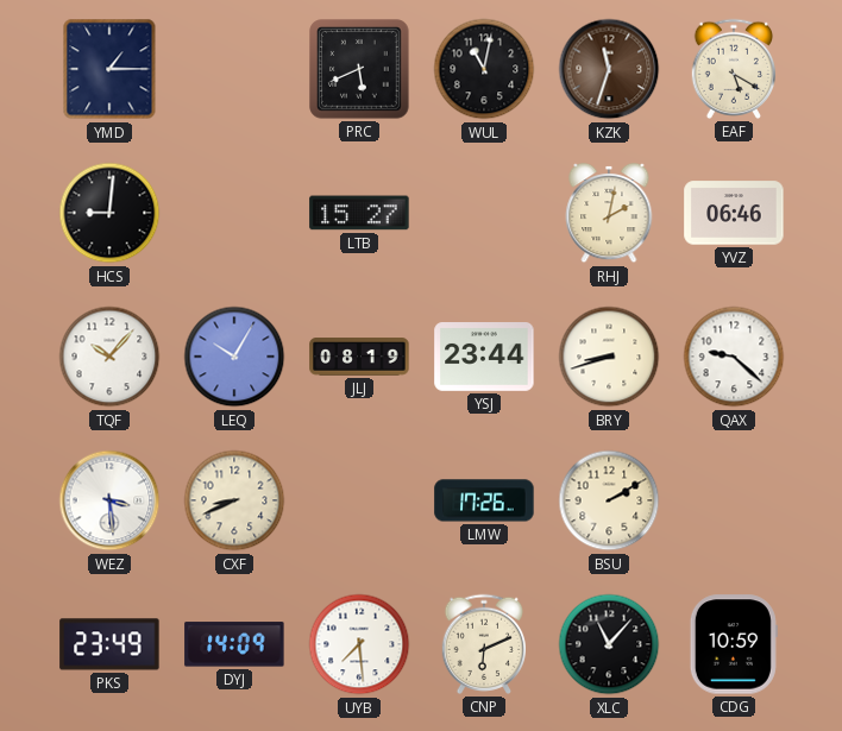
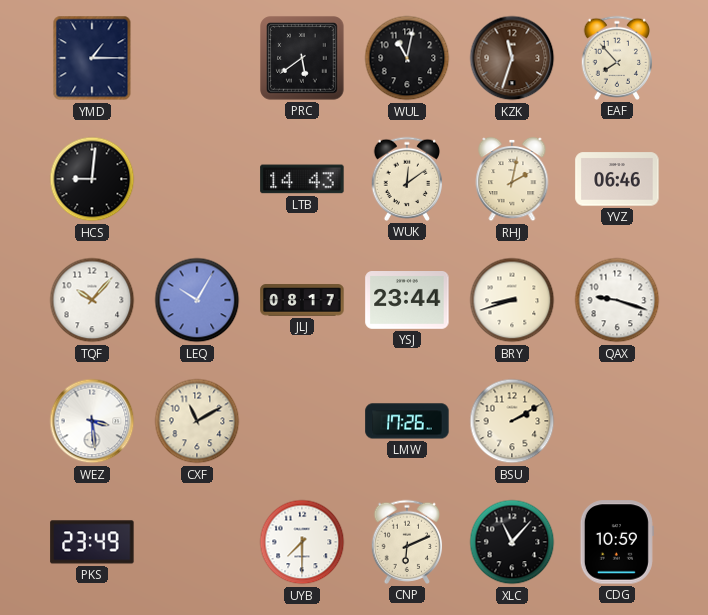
PRC: 5:41 -> 5:39 (302, 58)
EAF: 5:20 -> 7:53 (617, 58)
LTB: 15:27 -> 14:43 (302, 179)
WUK: none -> 12:09 (407, 179)
JLJ: 08:19 -> 08:17 (302, 300)
QAX: 9:22 -> 9:18 (617, 300)
CXF: 8:41 -> 11:10 (197, 421)
DYJ: 14:09 -> none (234, 644)
UYB: 7:29 -> 7:30 (302, 542)
